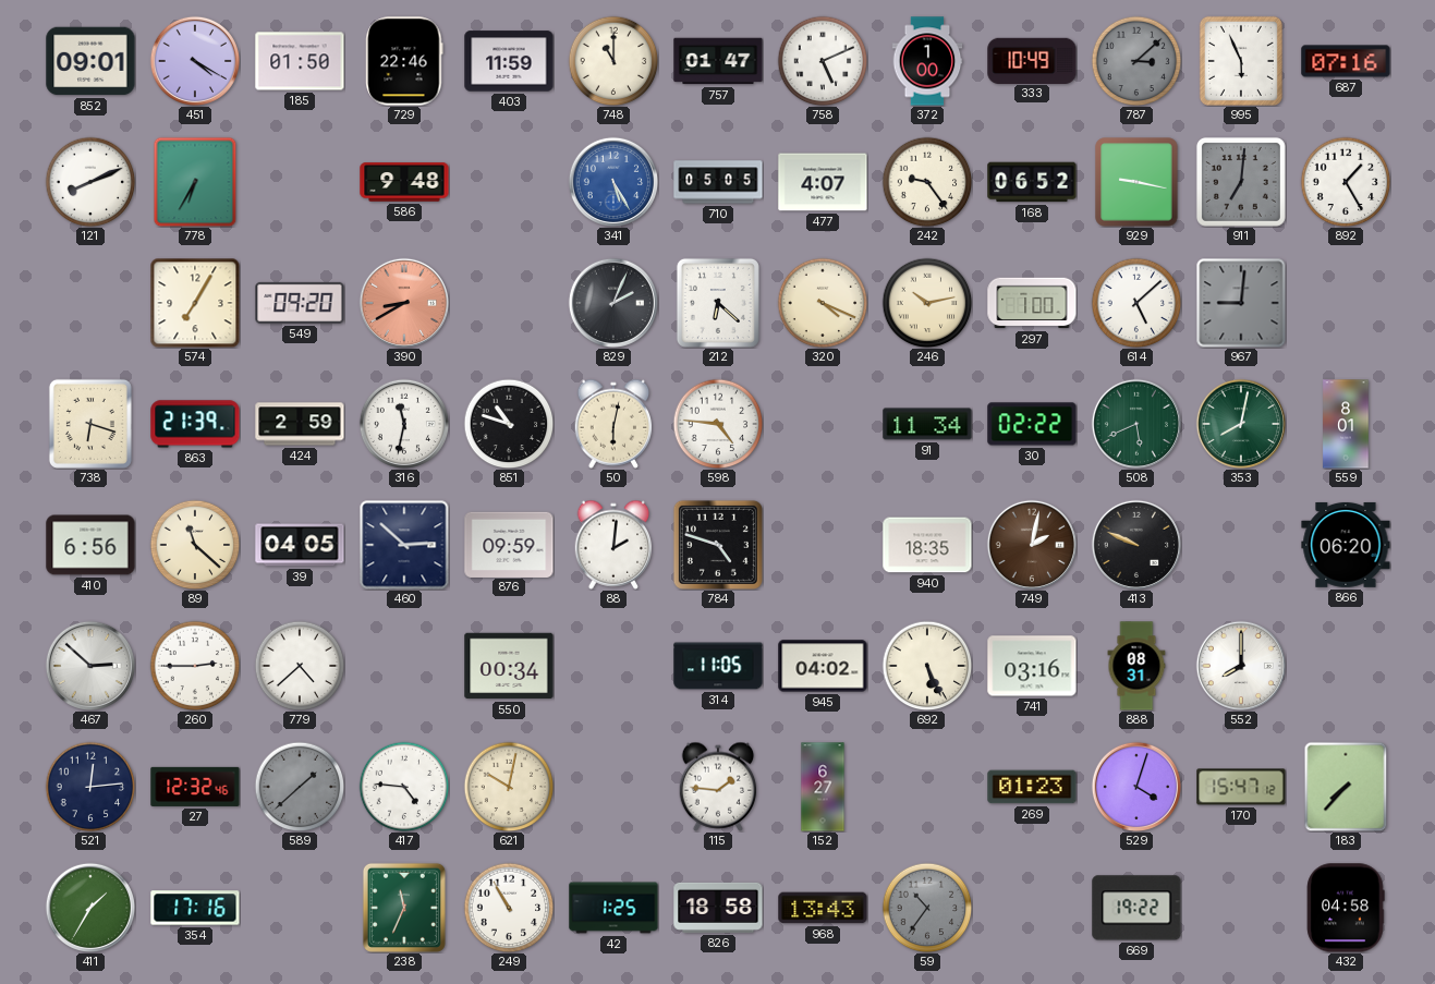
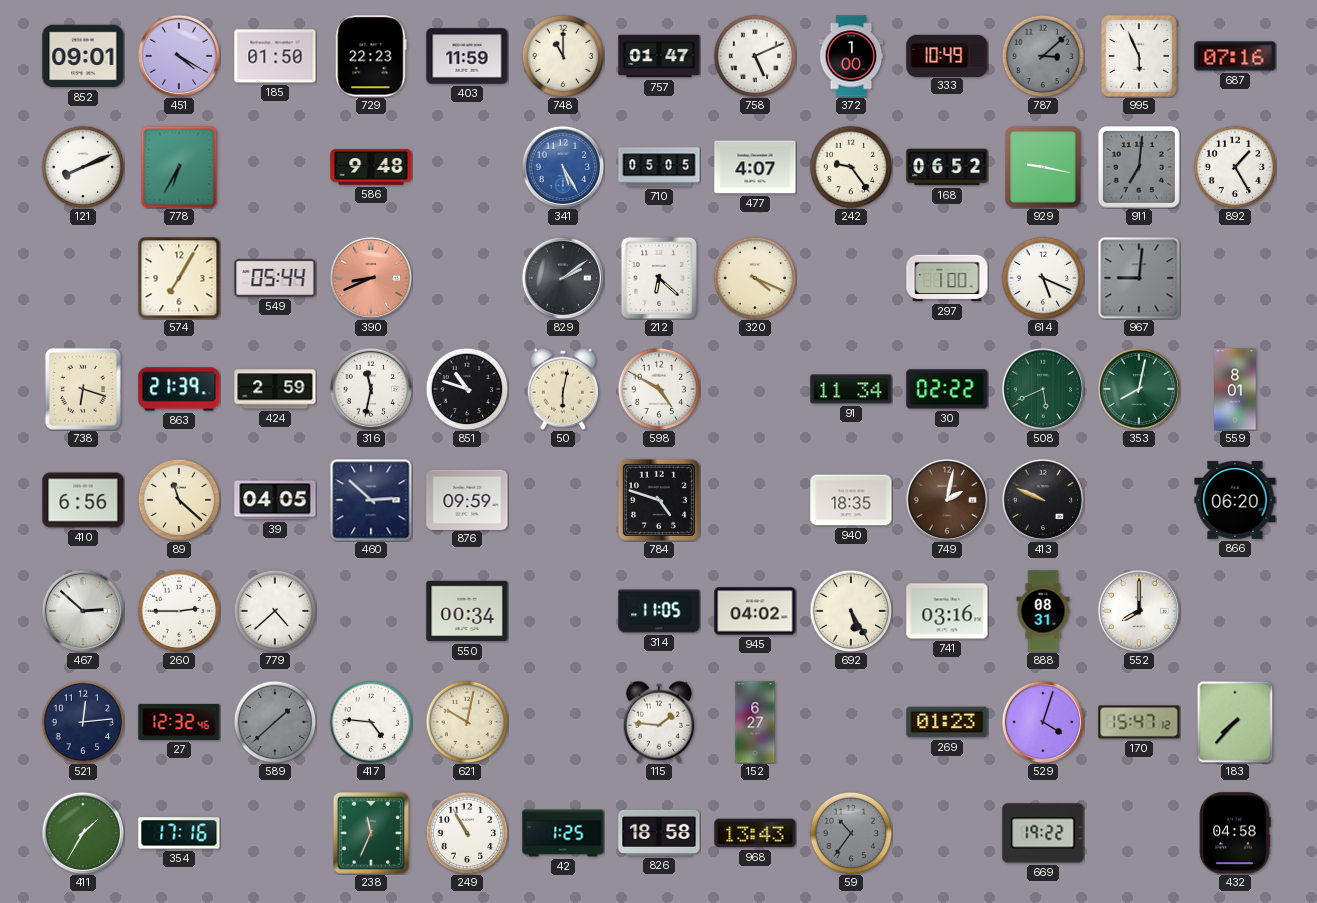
729: 22:46 -> 22:23 (371, 56)
549: 09:20 -> 05:44 (275, 278)
390: 8:40 -> 8:41 (370, 277)
829: 2:04 -> 2:09 (562, 277)
246: 10:13 -> none (927, 303)
614: 5:08 -> 5:19 (1043, 278)
598: 4:46 -> 4:50 (659, 389)
88: 2:01 -> none (613, 545)
692: 5:26 -> 5:25 (851, 611)
